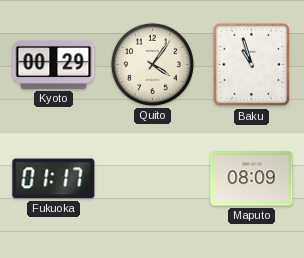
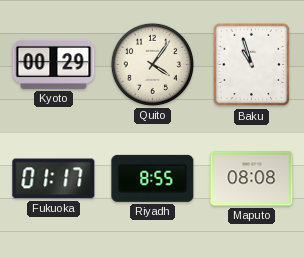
Riyadh: none -> 8:55 (153, 178)
Maputo: 08:09 -> 08:08 (252, 179)
